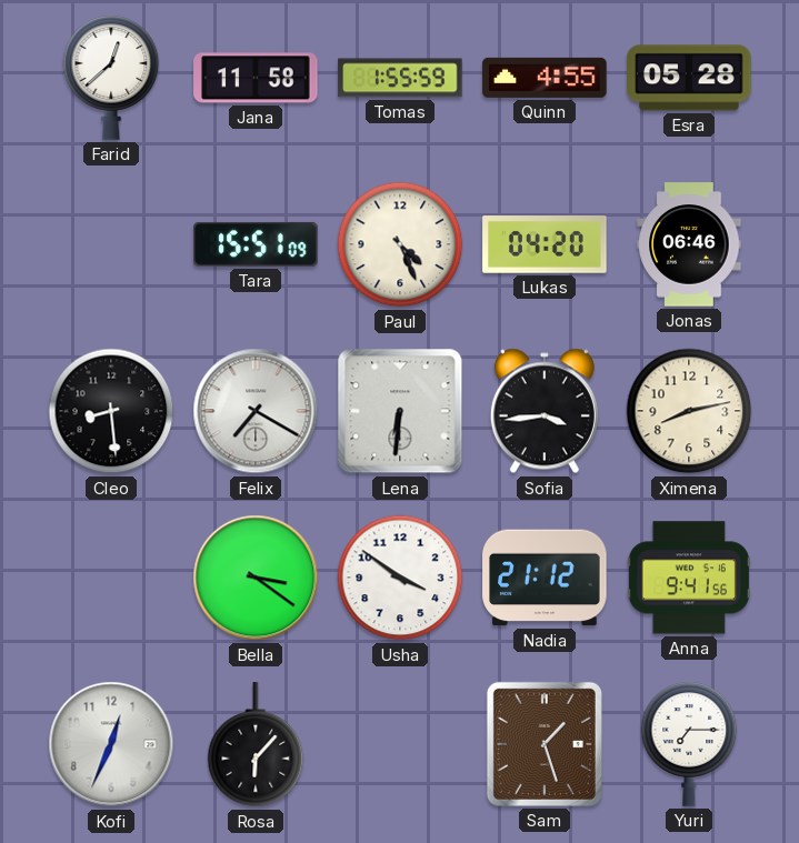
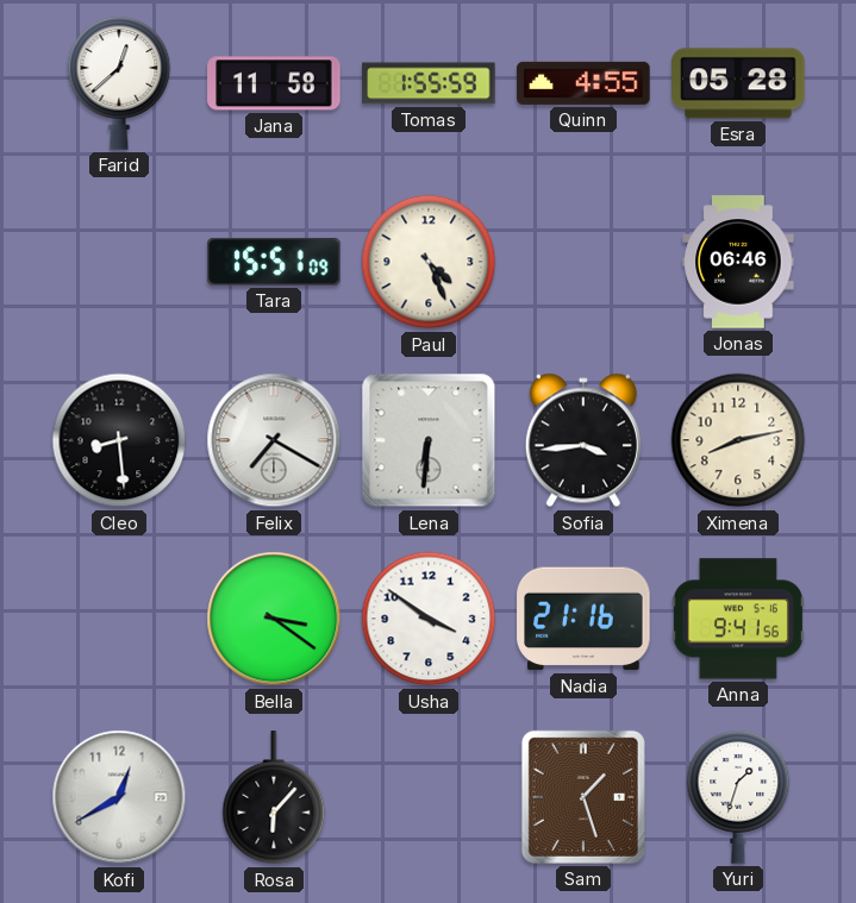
Lukas: 04:20 -> none (545, 244)
Nadia: 21:12 -> 21:16 (583, 619)
Kofi: 12:34 -> 12:40 (119, 797)
Yuri: 7:15 -> 1:33 (738, 797)
